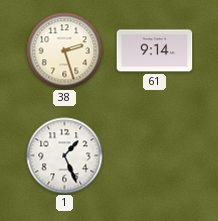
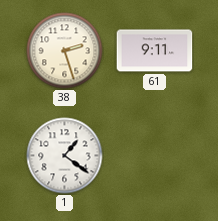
61: 9:14 -> 9:11 (155, 51)
1: 1:26 -> 1:21 (65, 156)
